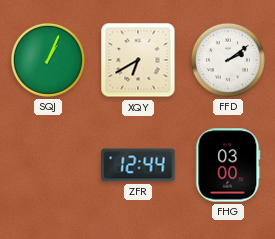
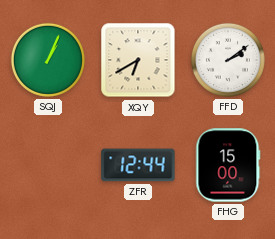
FHG: 03:00 -> 15:00 (228, 165)
